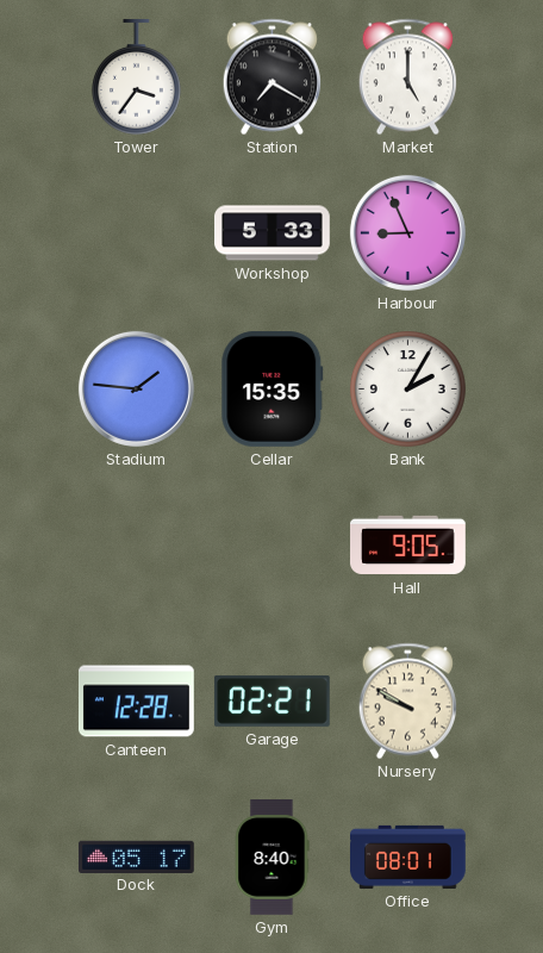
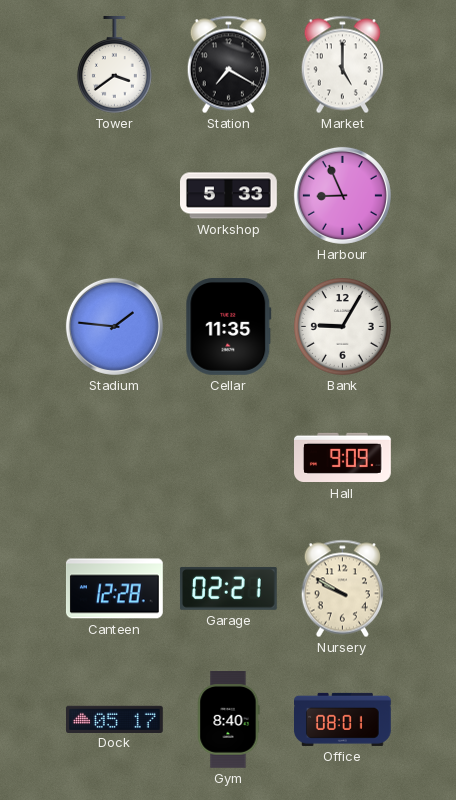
Tower: 3:36 -> 3:39 (114, 65)
Cellar: 15:35 -> 11:35 (229, 327)
Bank: 2:05 -> 9:05 (343, 327)
Hall: 9:05 -> 9:09 (343, 458)
